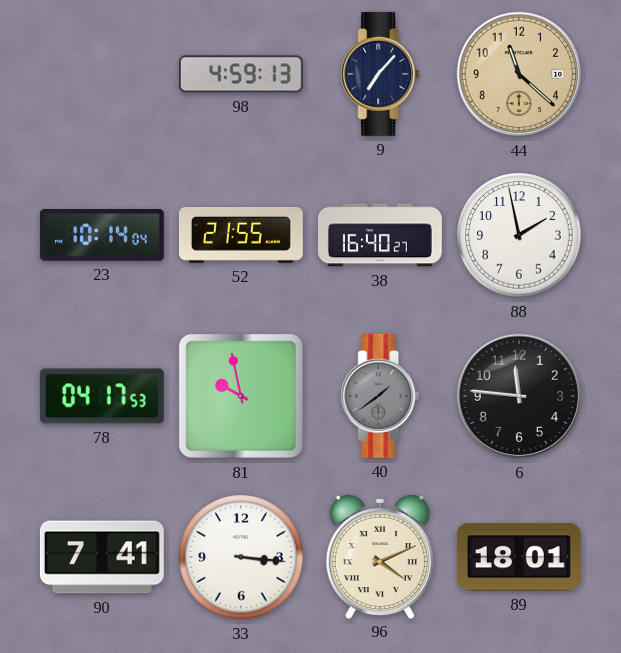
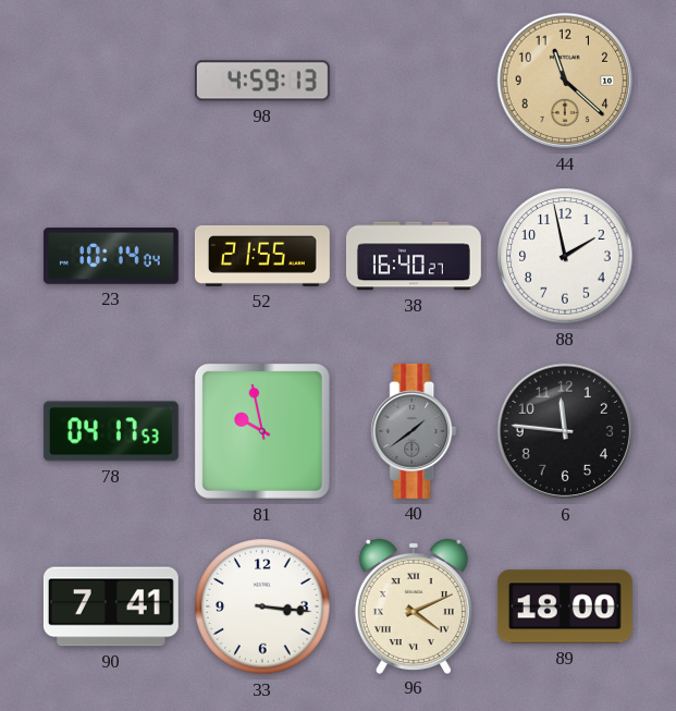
9: 7:07 -> none (380, 74)
89: 18:01 -> 18:00 (565, 606)
